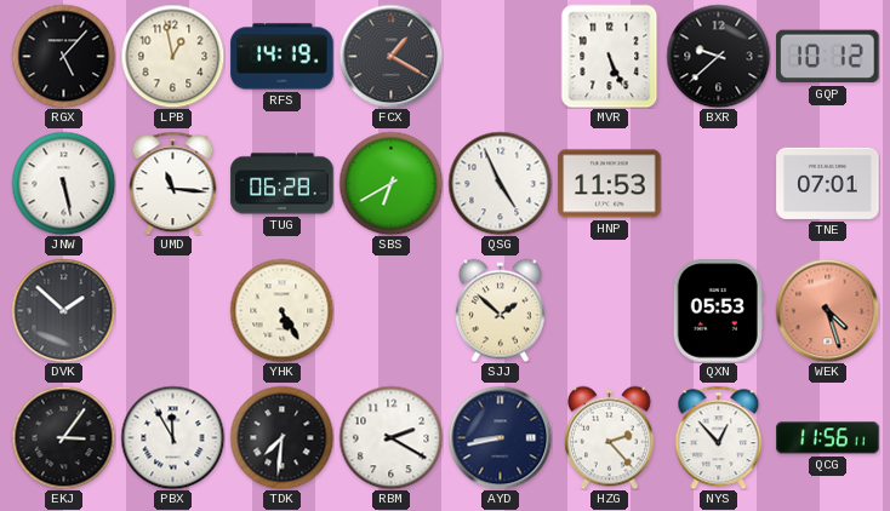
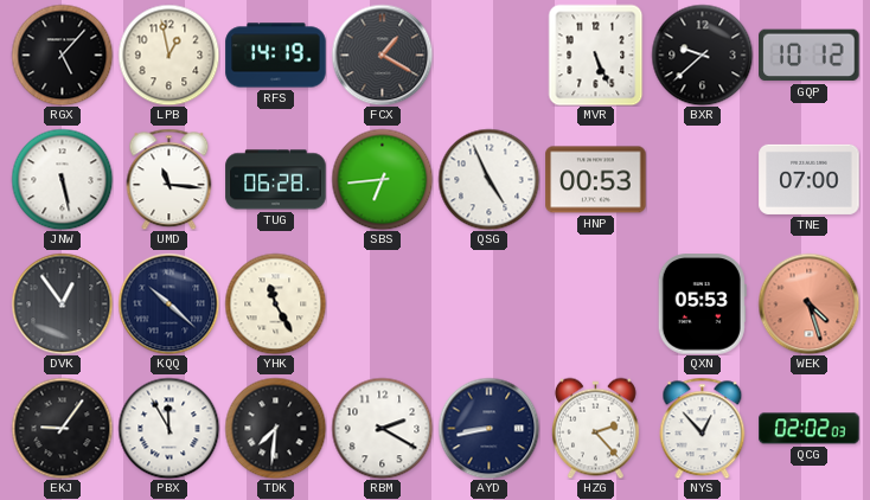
SBS: 6:40 -> 6:44 (382, 179)
HNP: 11:53 -> 00:53 (596, 180)
TNE: 07:01 -> 07:00 (810, 179)
DVK: 1:52 -> 12:54 (62, 303)
KQQ: none -> 10:22 (168, 303)
YHK: 5:25 -> 11:25 (275, 303)
SJJ: 1:52 -> none (500, 310)
EKJ: 3:06 -> 9:06 (62, 428)
QCG: 11:56 -> 02:02 (810, 429)
